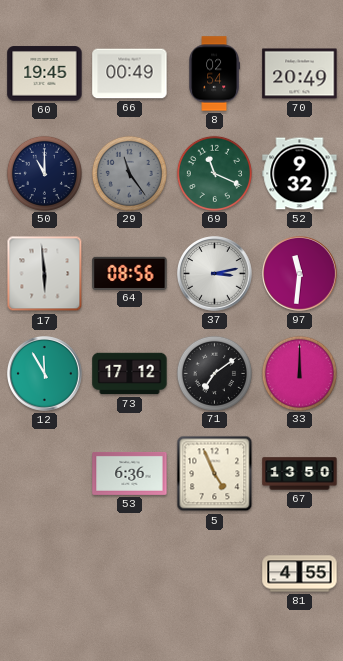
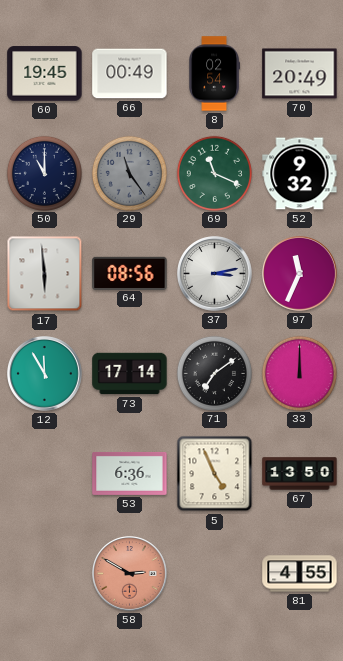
97: 11:31 -> 11:34 (300, 274)
73: 17:12 -> 17:14 (130, 374)
58: none -> 2:50 (130, 574)
